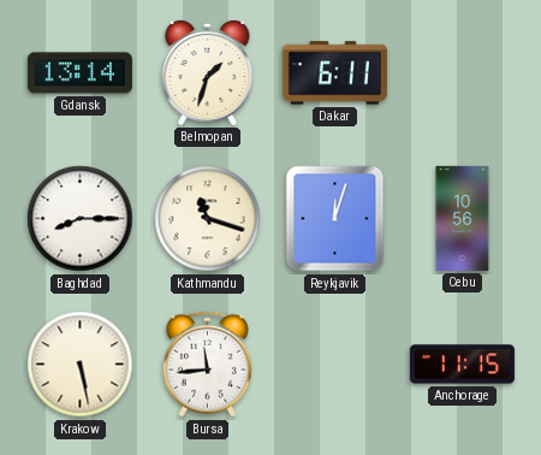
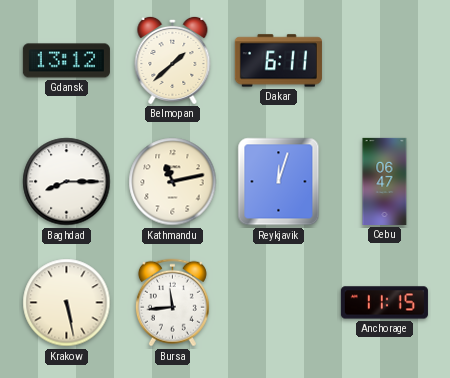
Gdansk: 13:14 -> 13:12 (66, 61)
Belmopan: 1:33 -> 1:38 (173, 60)
Kathmandu: 11:18 -> 11:13 (173, 182)
Cebu: 10:56 -> 06:47 (385, 181)
